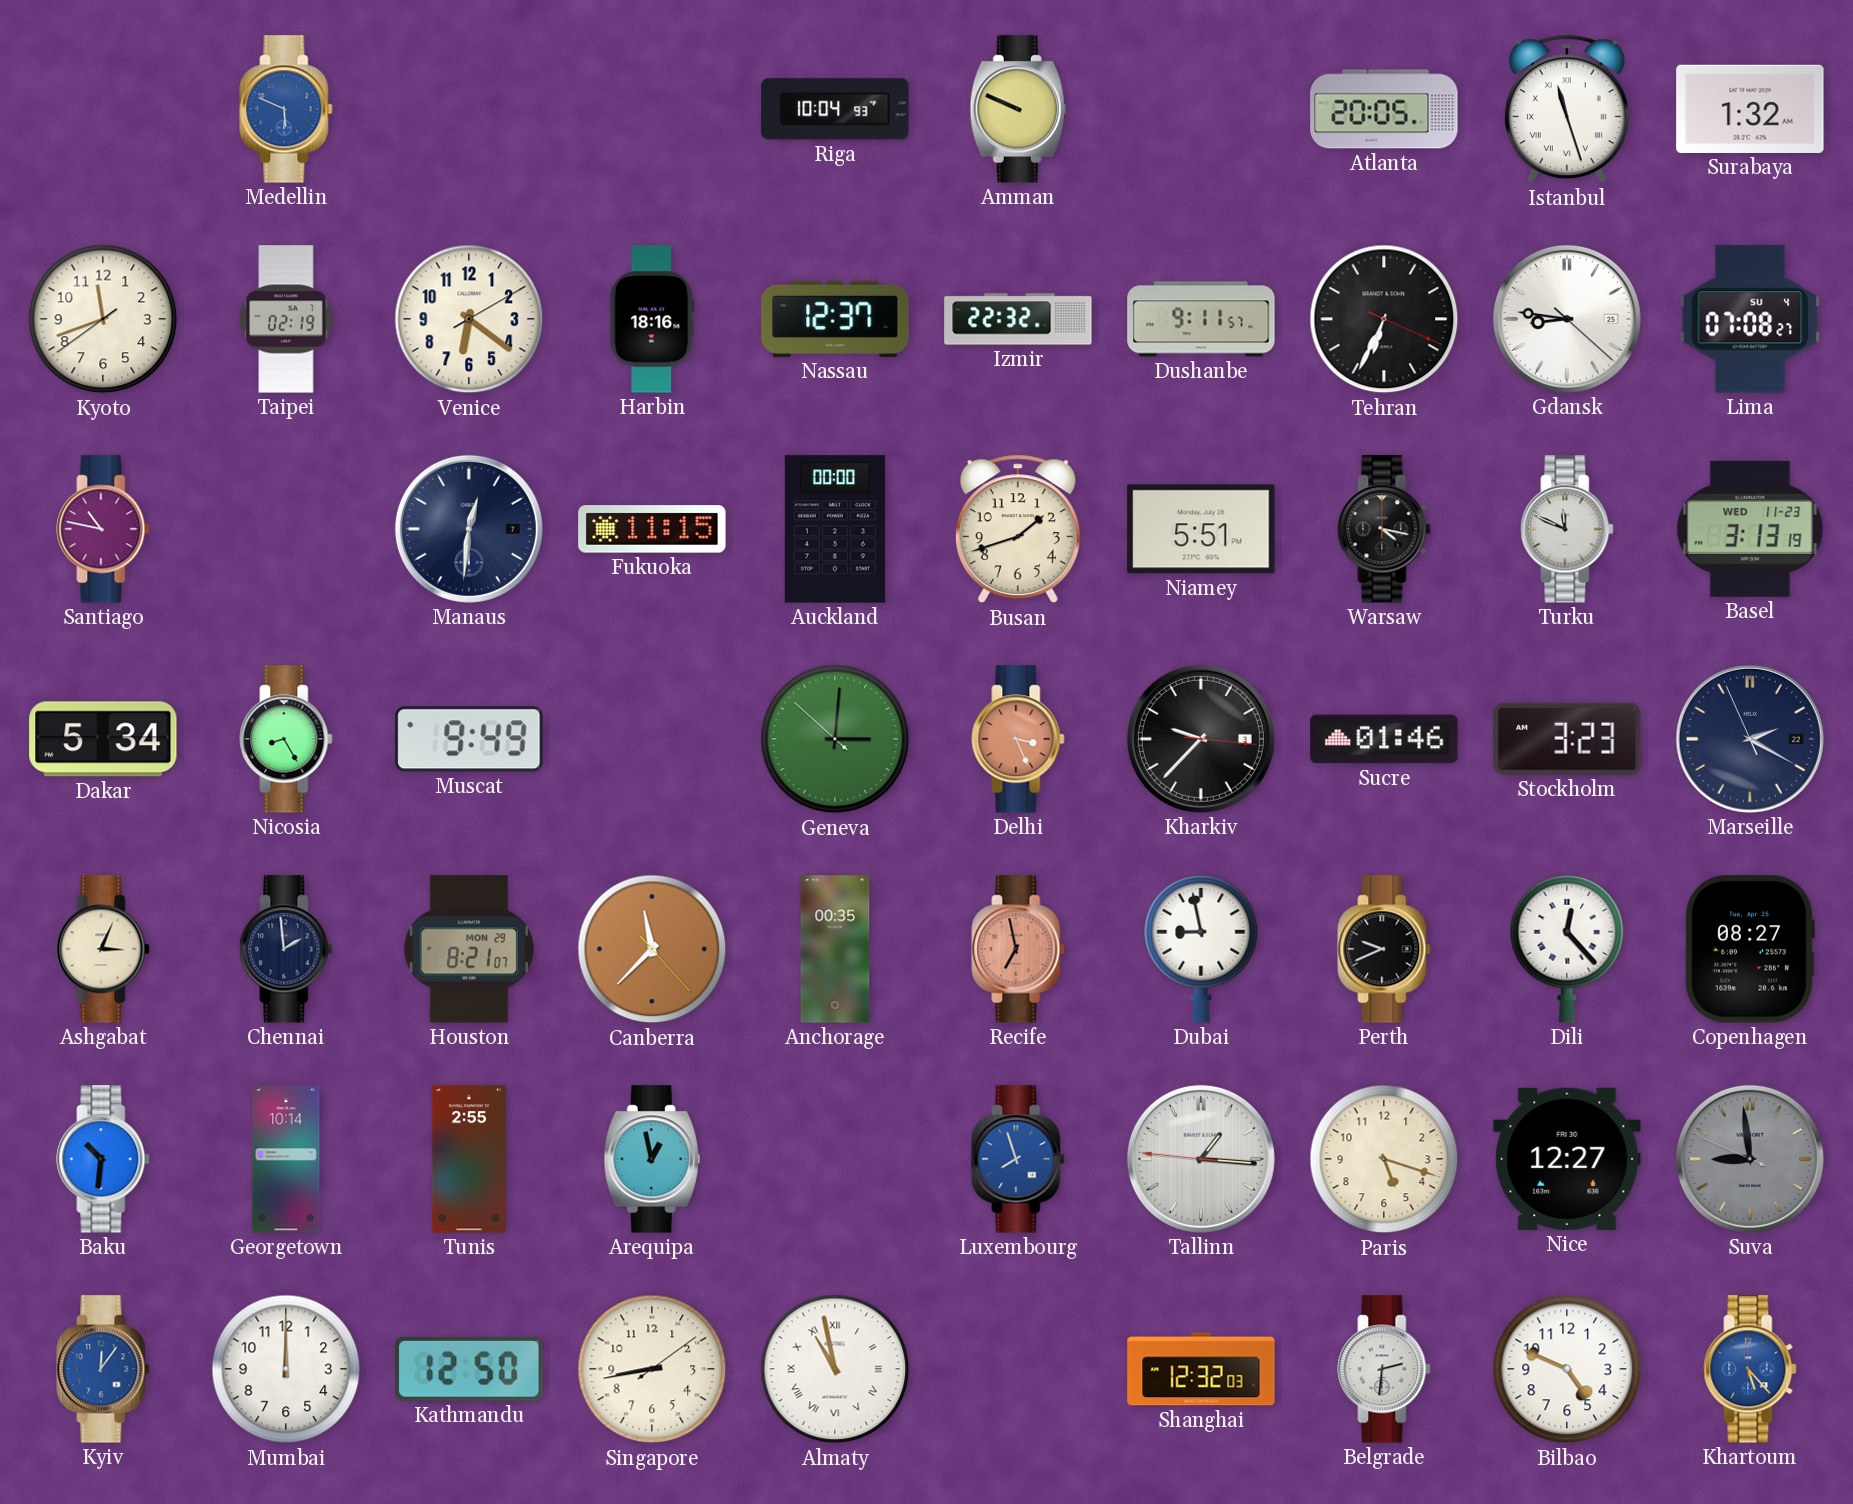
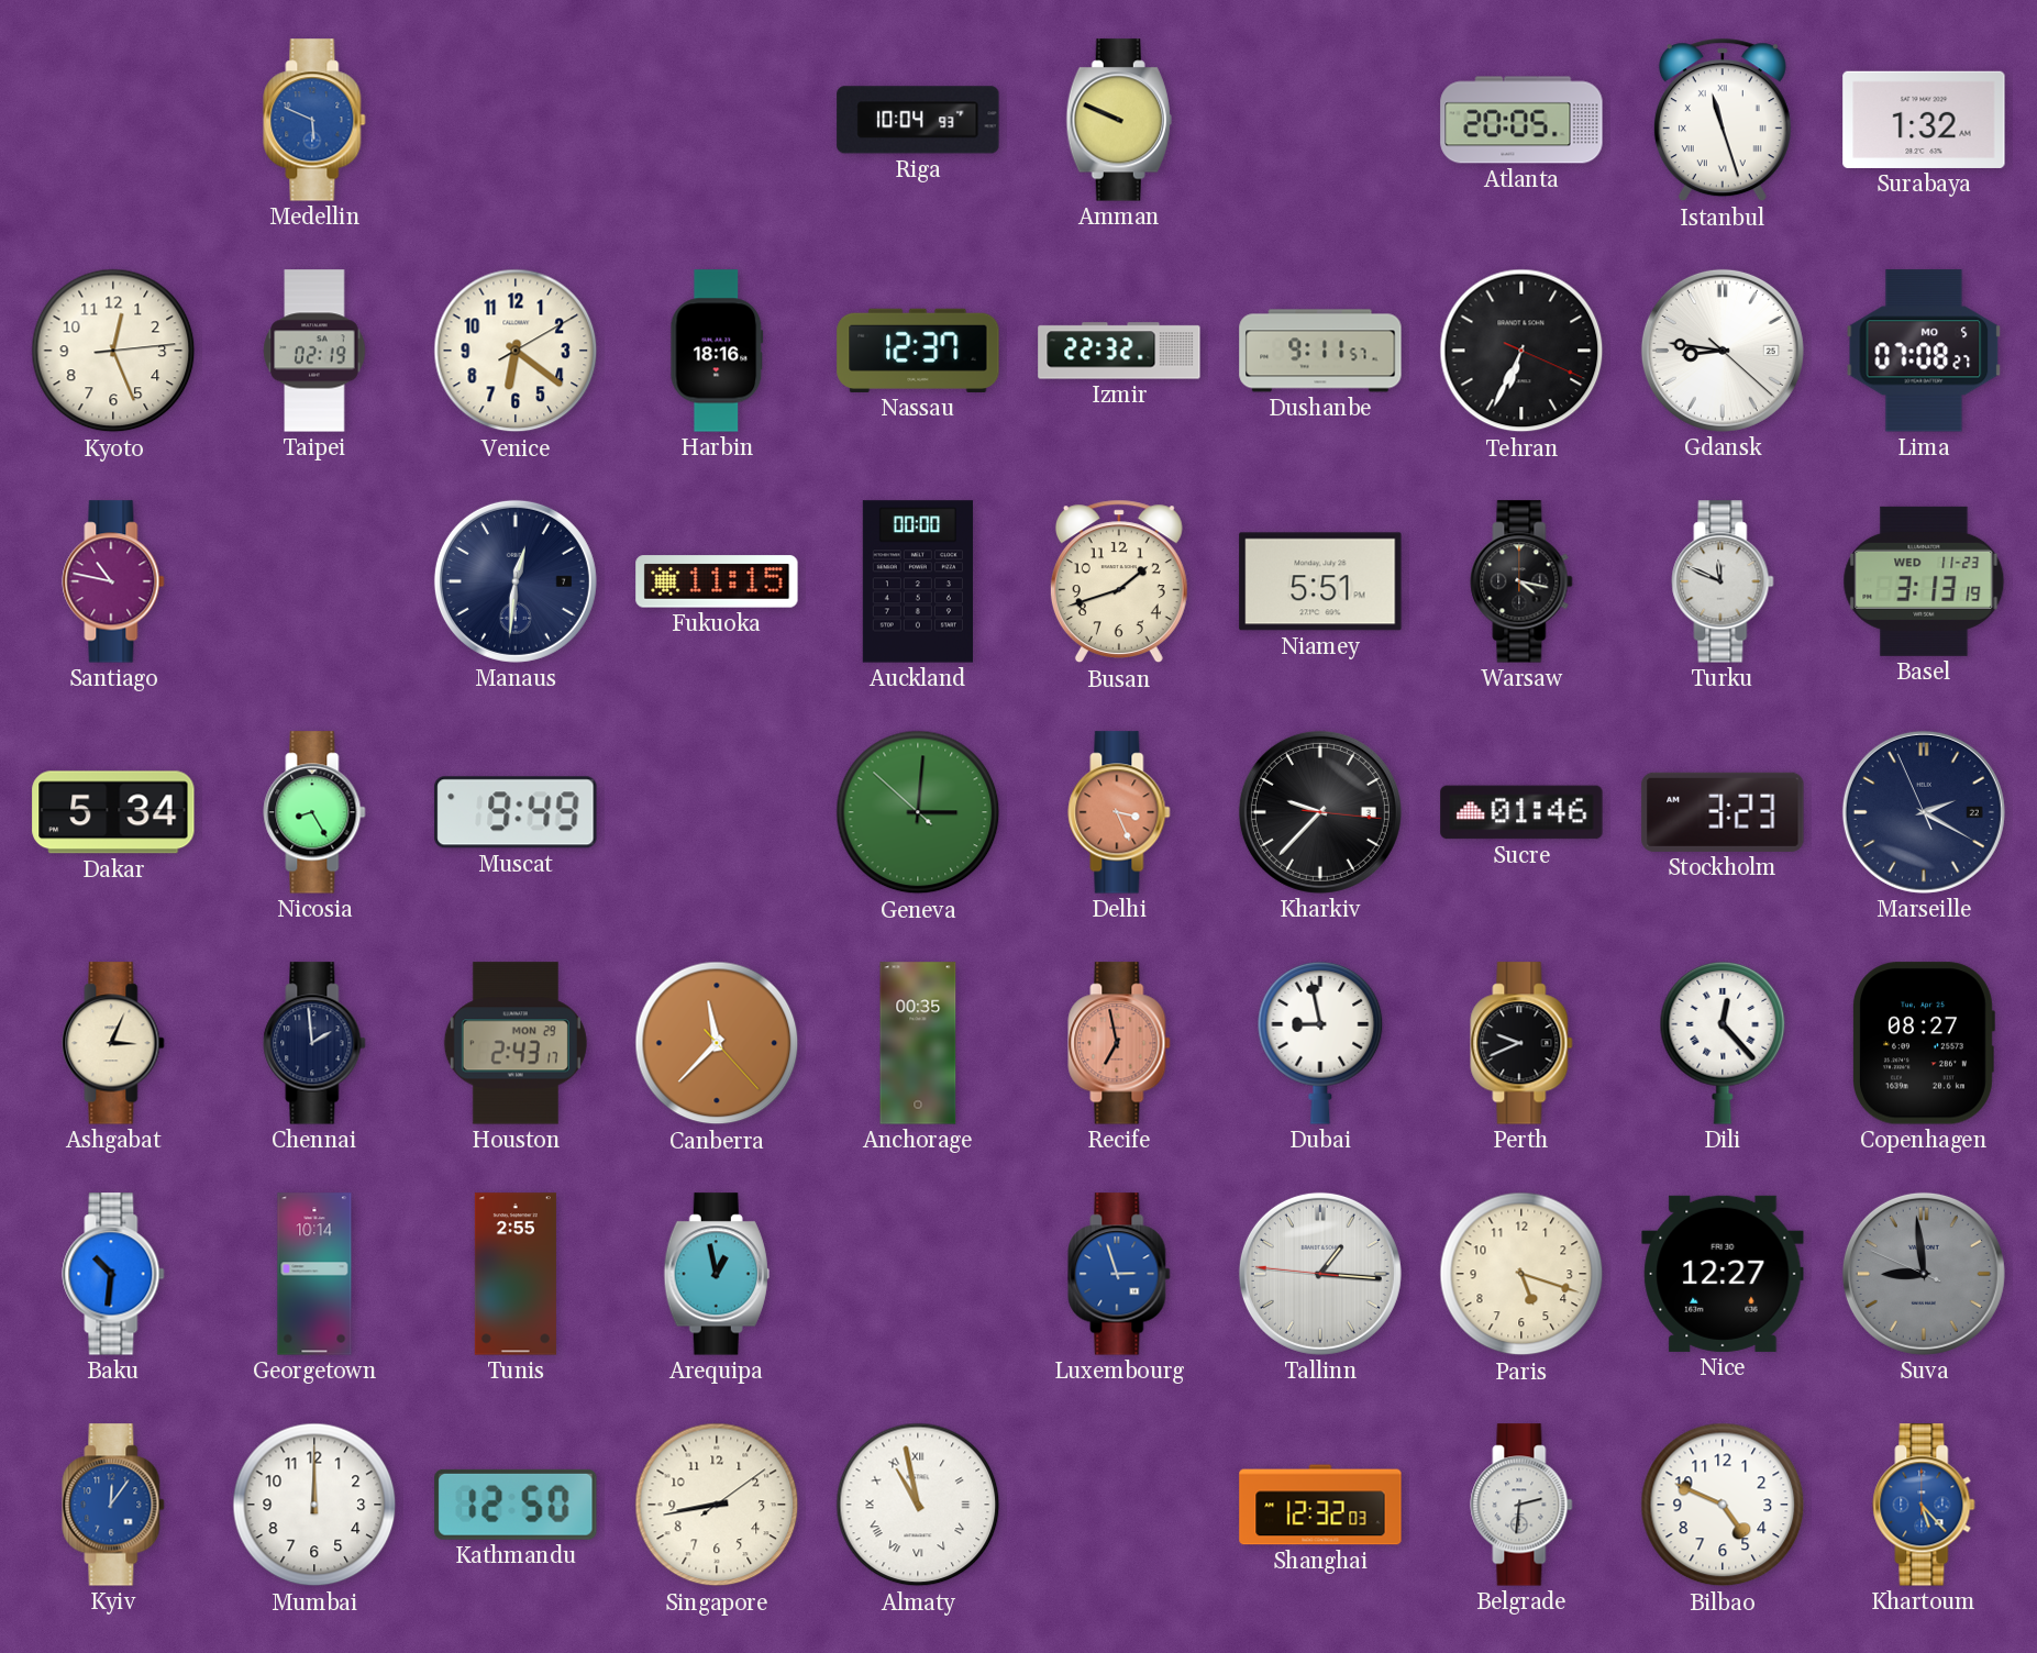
Kyoto: 11:41 -> 12:26 (113, 351)
Lima date: SU 4 -> MO 5 (1924, 351)
Houston: 8:21 -> 2:43 (516, 1043)
Luxembourg: 7:57 -> 2:57 (1119, 1274)
